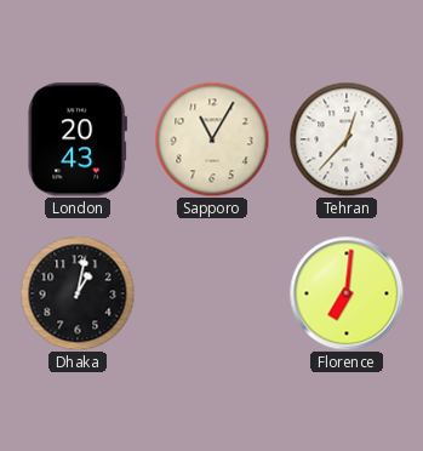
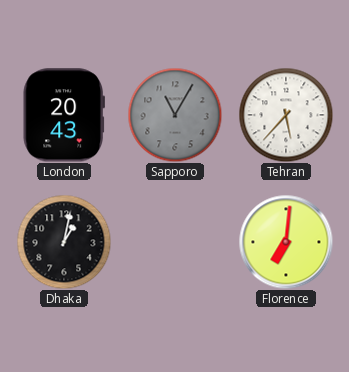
Sapporo dial: cream -> grey (175, 115)
Tehran: 12:37 -> 5:37 (286, 115)
